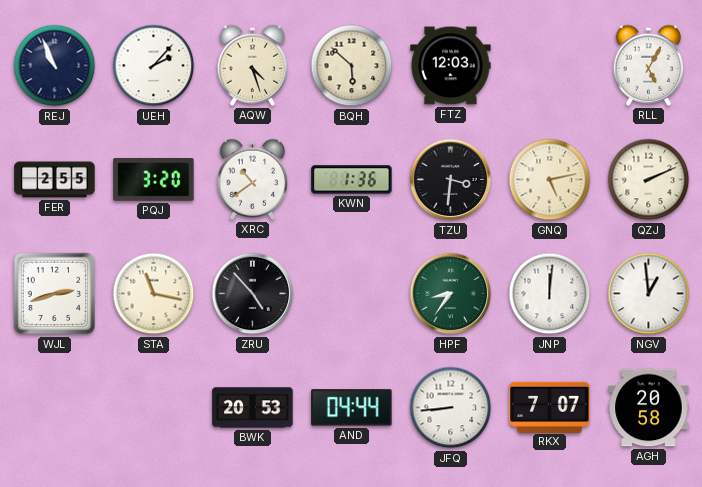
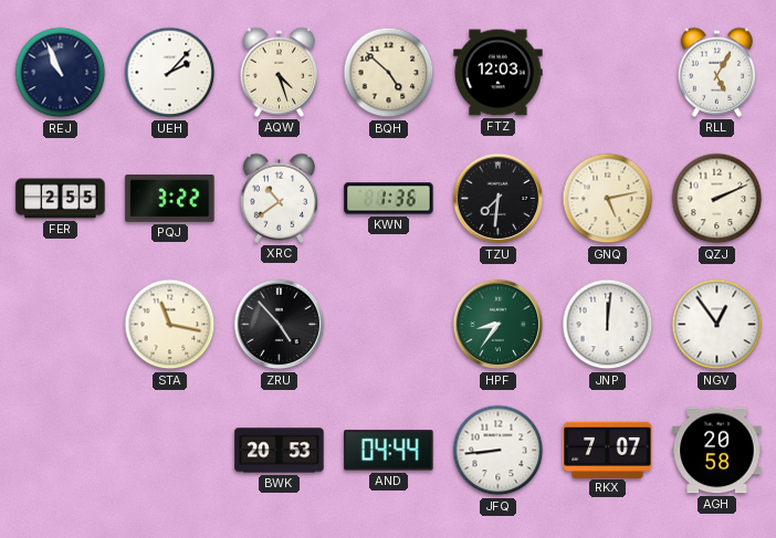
BQH: 5:52 -> 4:52 (389, 73)
PQJ: 3:20 -> 3:22 (170, 199)
TZU: 3:31 -> 7:31 (499, 199)
WJL: 2:42 -> none (55, 294)
NGV: 12:59 -> 12:54 (717, 325)
